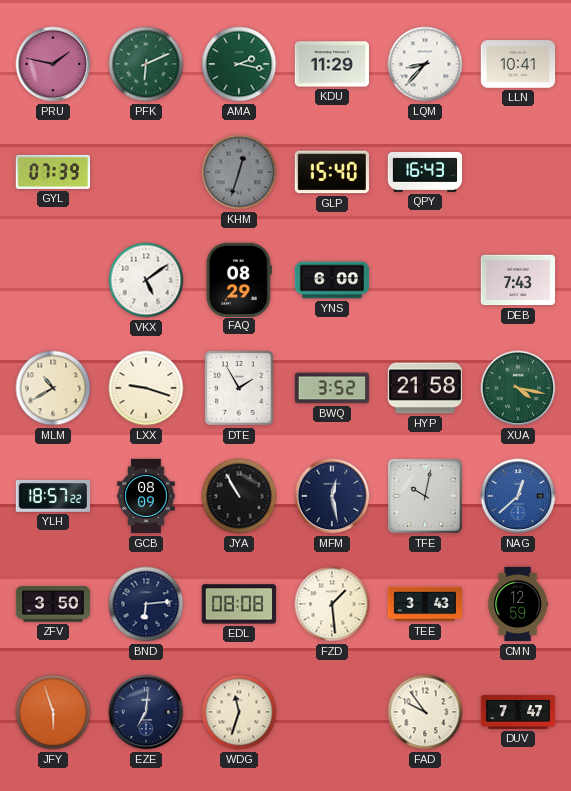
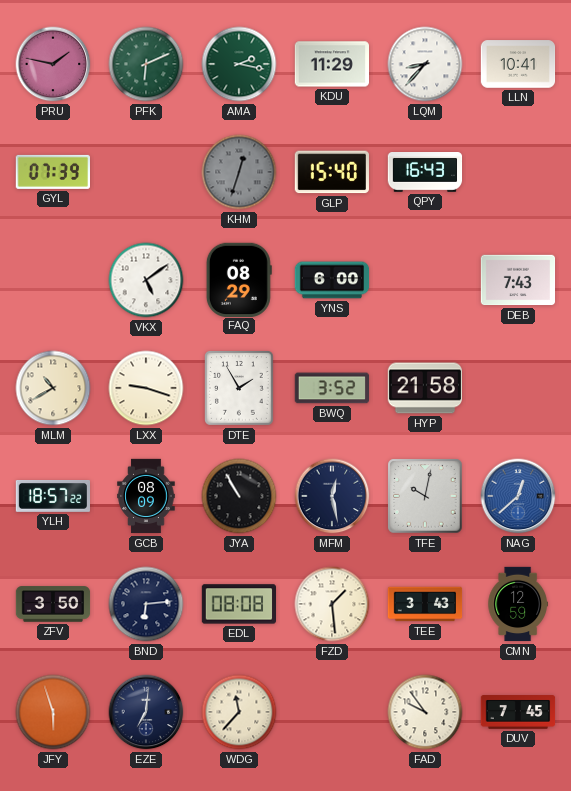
XUA: 4:17 -> none (518, 388)
WDG: 11:33 -> 11:37 (239, 712)
DUV: 7:47 -> 7:45 (518, 712)
